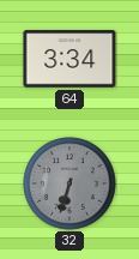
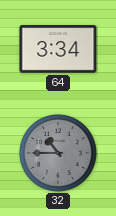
32: 6:33 -> 10:45 (58, 153)
